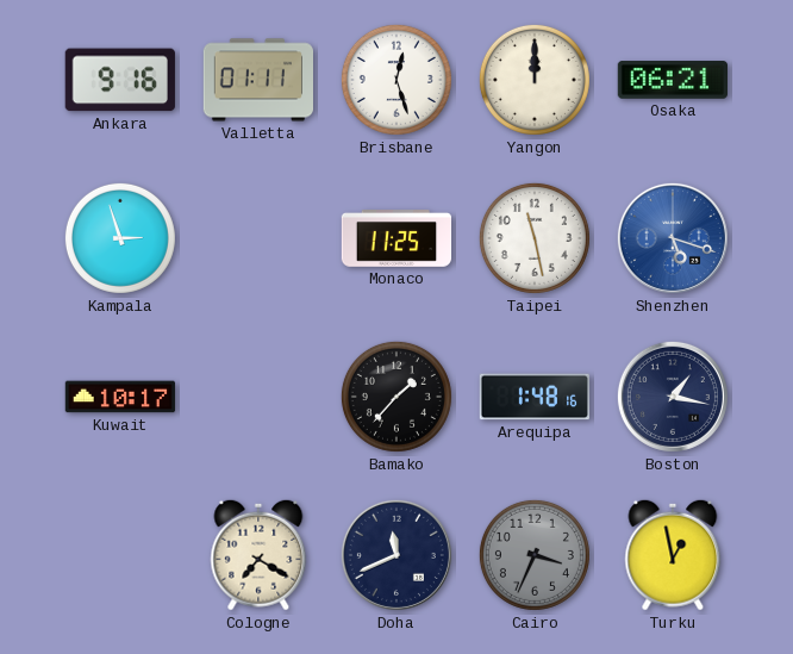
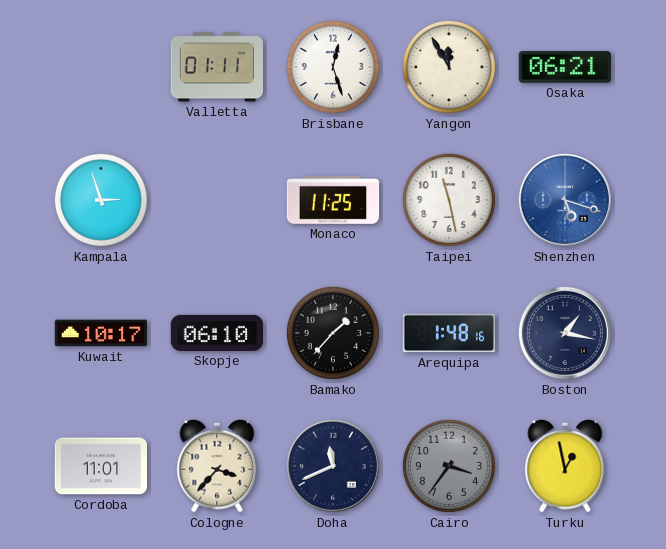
Ankara: 9:16 -> none (120, 80)
Yangon: 12:00 -> 11:55 (449, 67)
Skopje: none -> 06:10 (217, 333)
Cordoba: none -> 11:01 (100, 466)
Cologne: 7:20 -> 3:37 (217, 466)
Cairo: 3:34 -> 3:36 (449, 466)
